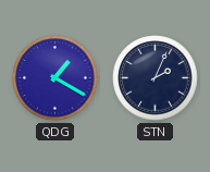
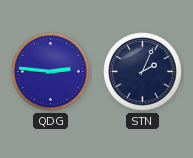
QDG: 1:20 -> 2:46 (51, 72)
